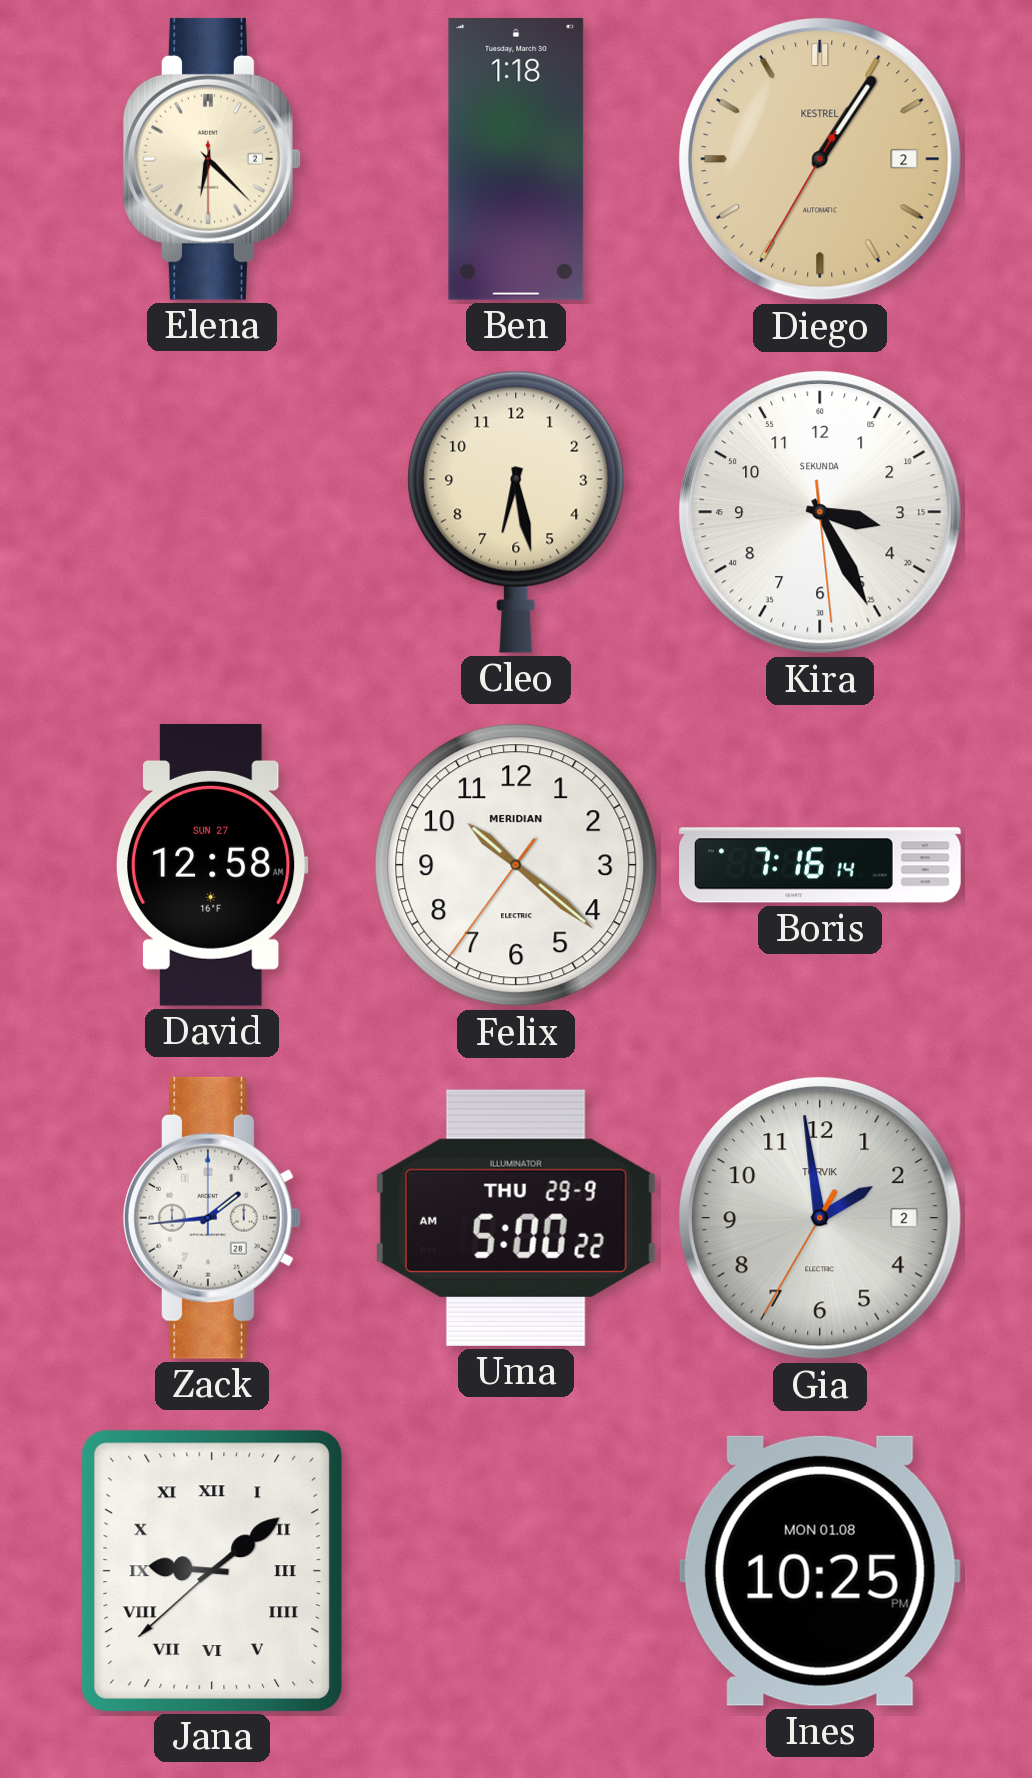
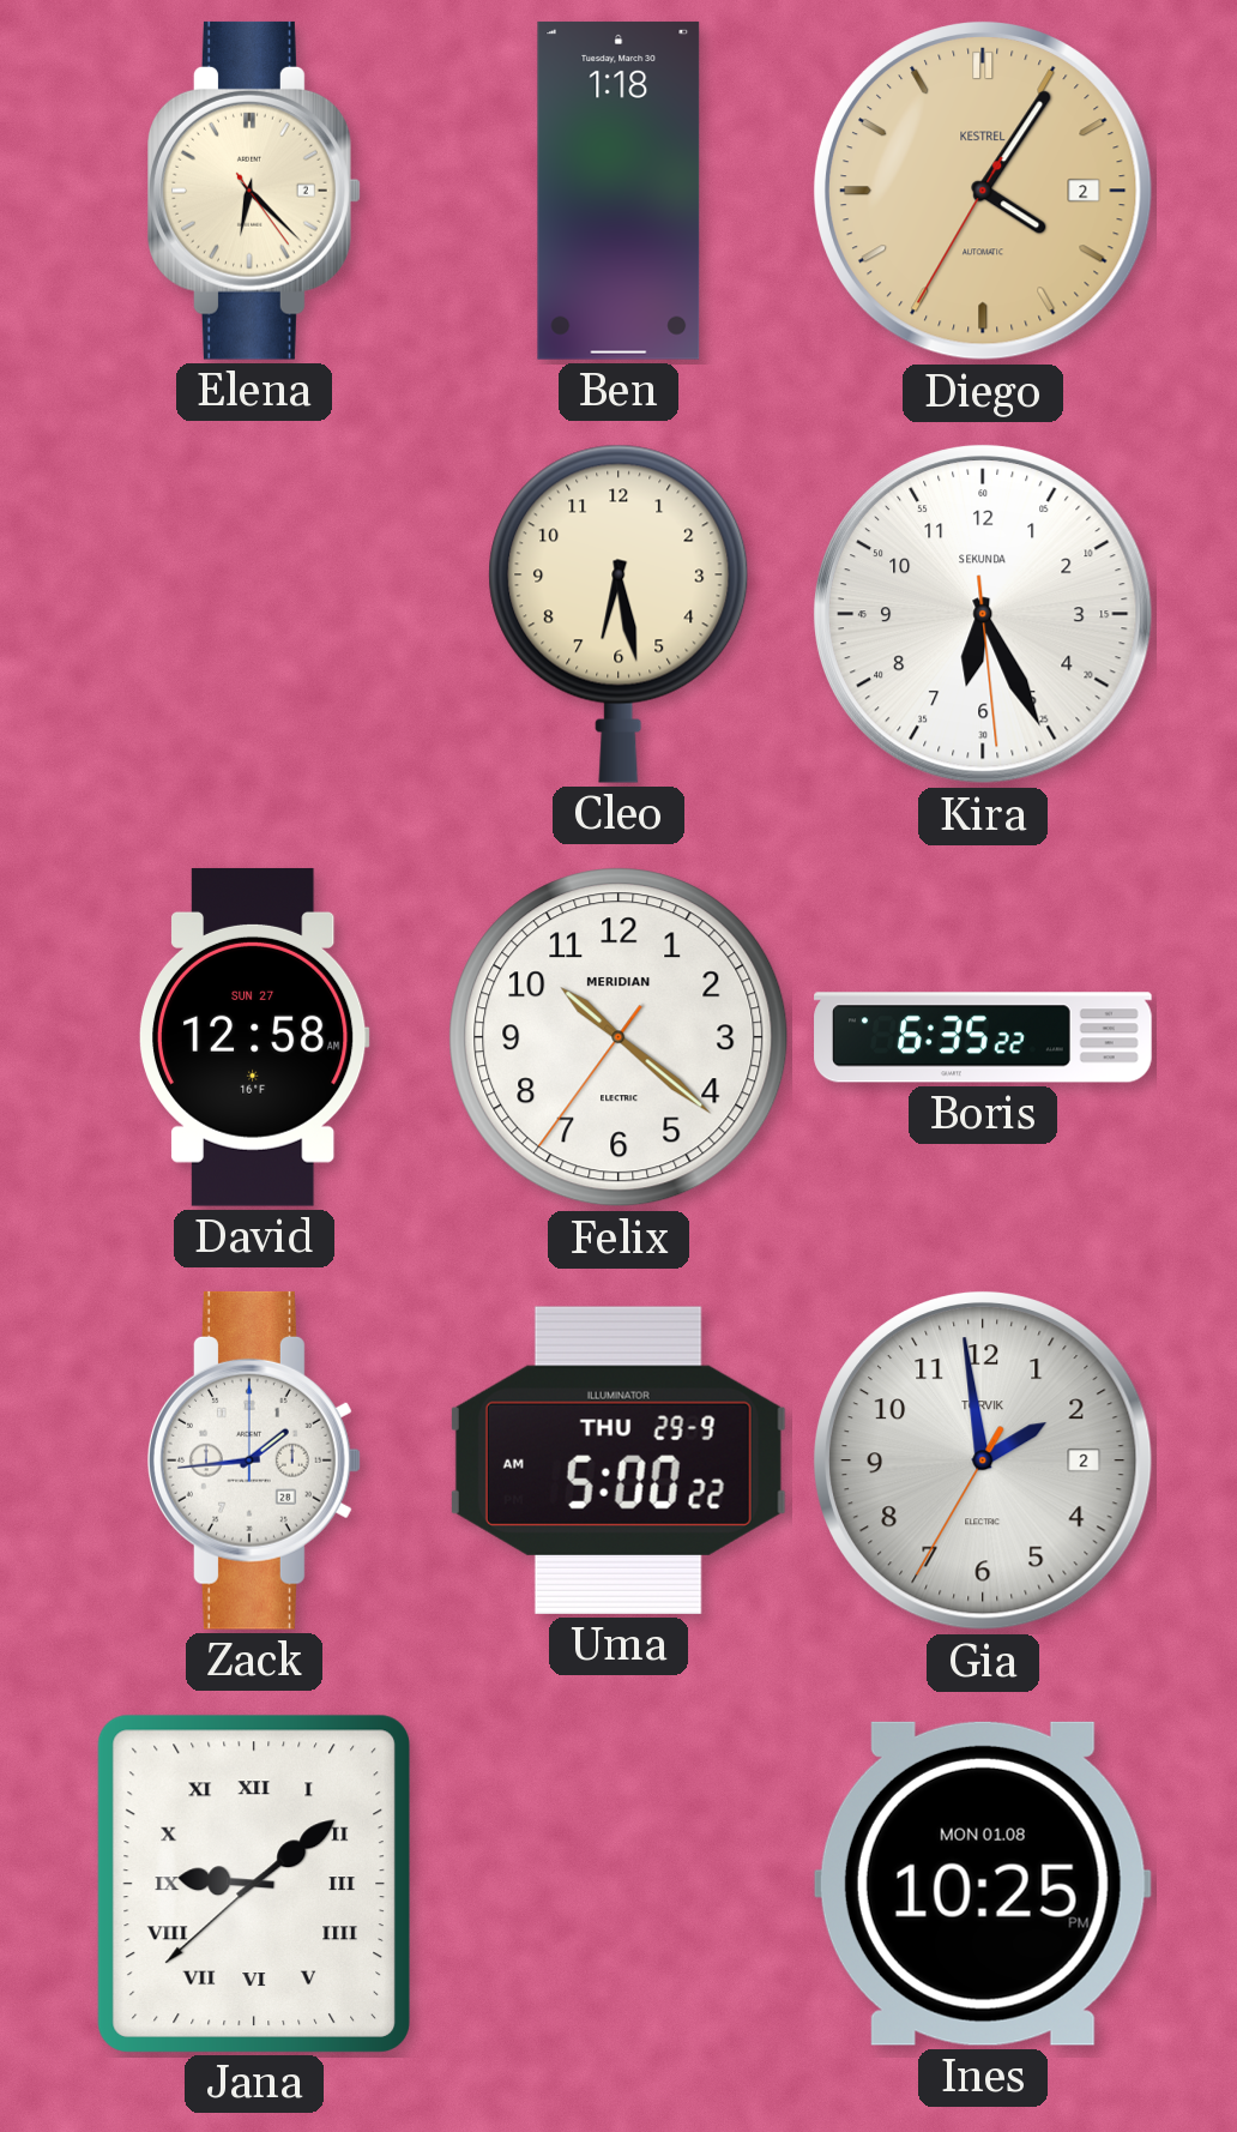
Elena: 6:22:30 -> 6:22:24 (255, 191)
Diego: 1:05 -> 4:05 (983, 191)
Kira: 3:25 -> 6:25 (983, 614)
Boris: 7:16 -> 6:35 (983, 1037)
